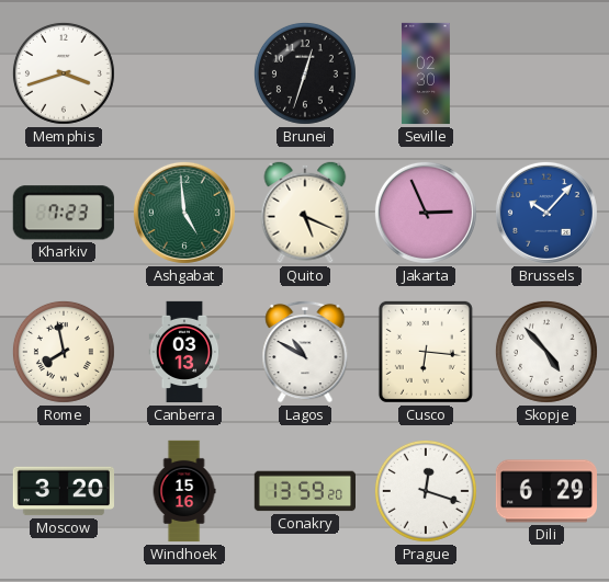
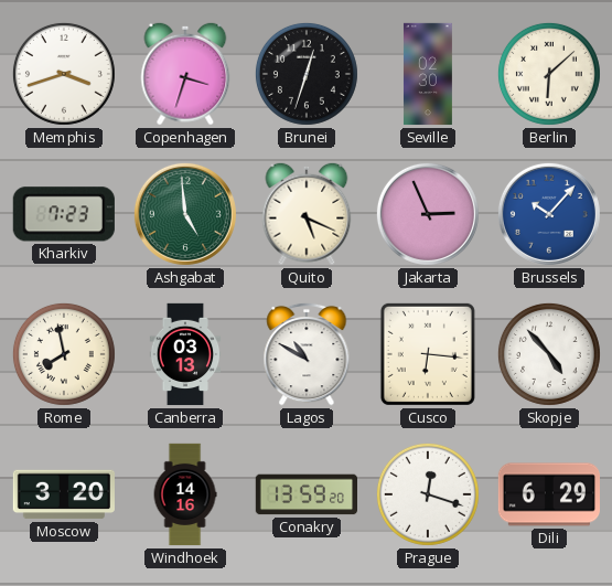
Copenhagen: none -> 3:33 (185, 74)
Berlin: none -> 6:08 (549, 74)
Windhoek: 15:16 -> 14:16 (185, 494)
